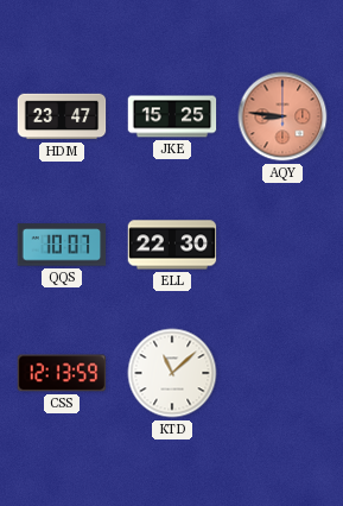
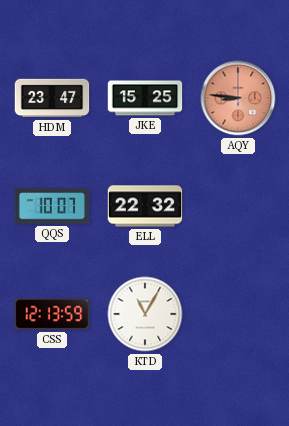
ELL: 22:30 -> 22:32 (145, 206)
KTD: 11:08 -> 11:05 (145, 314)
